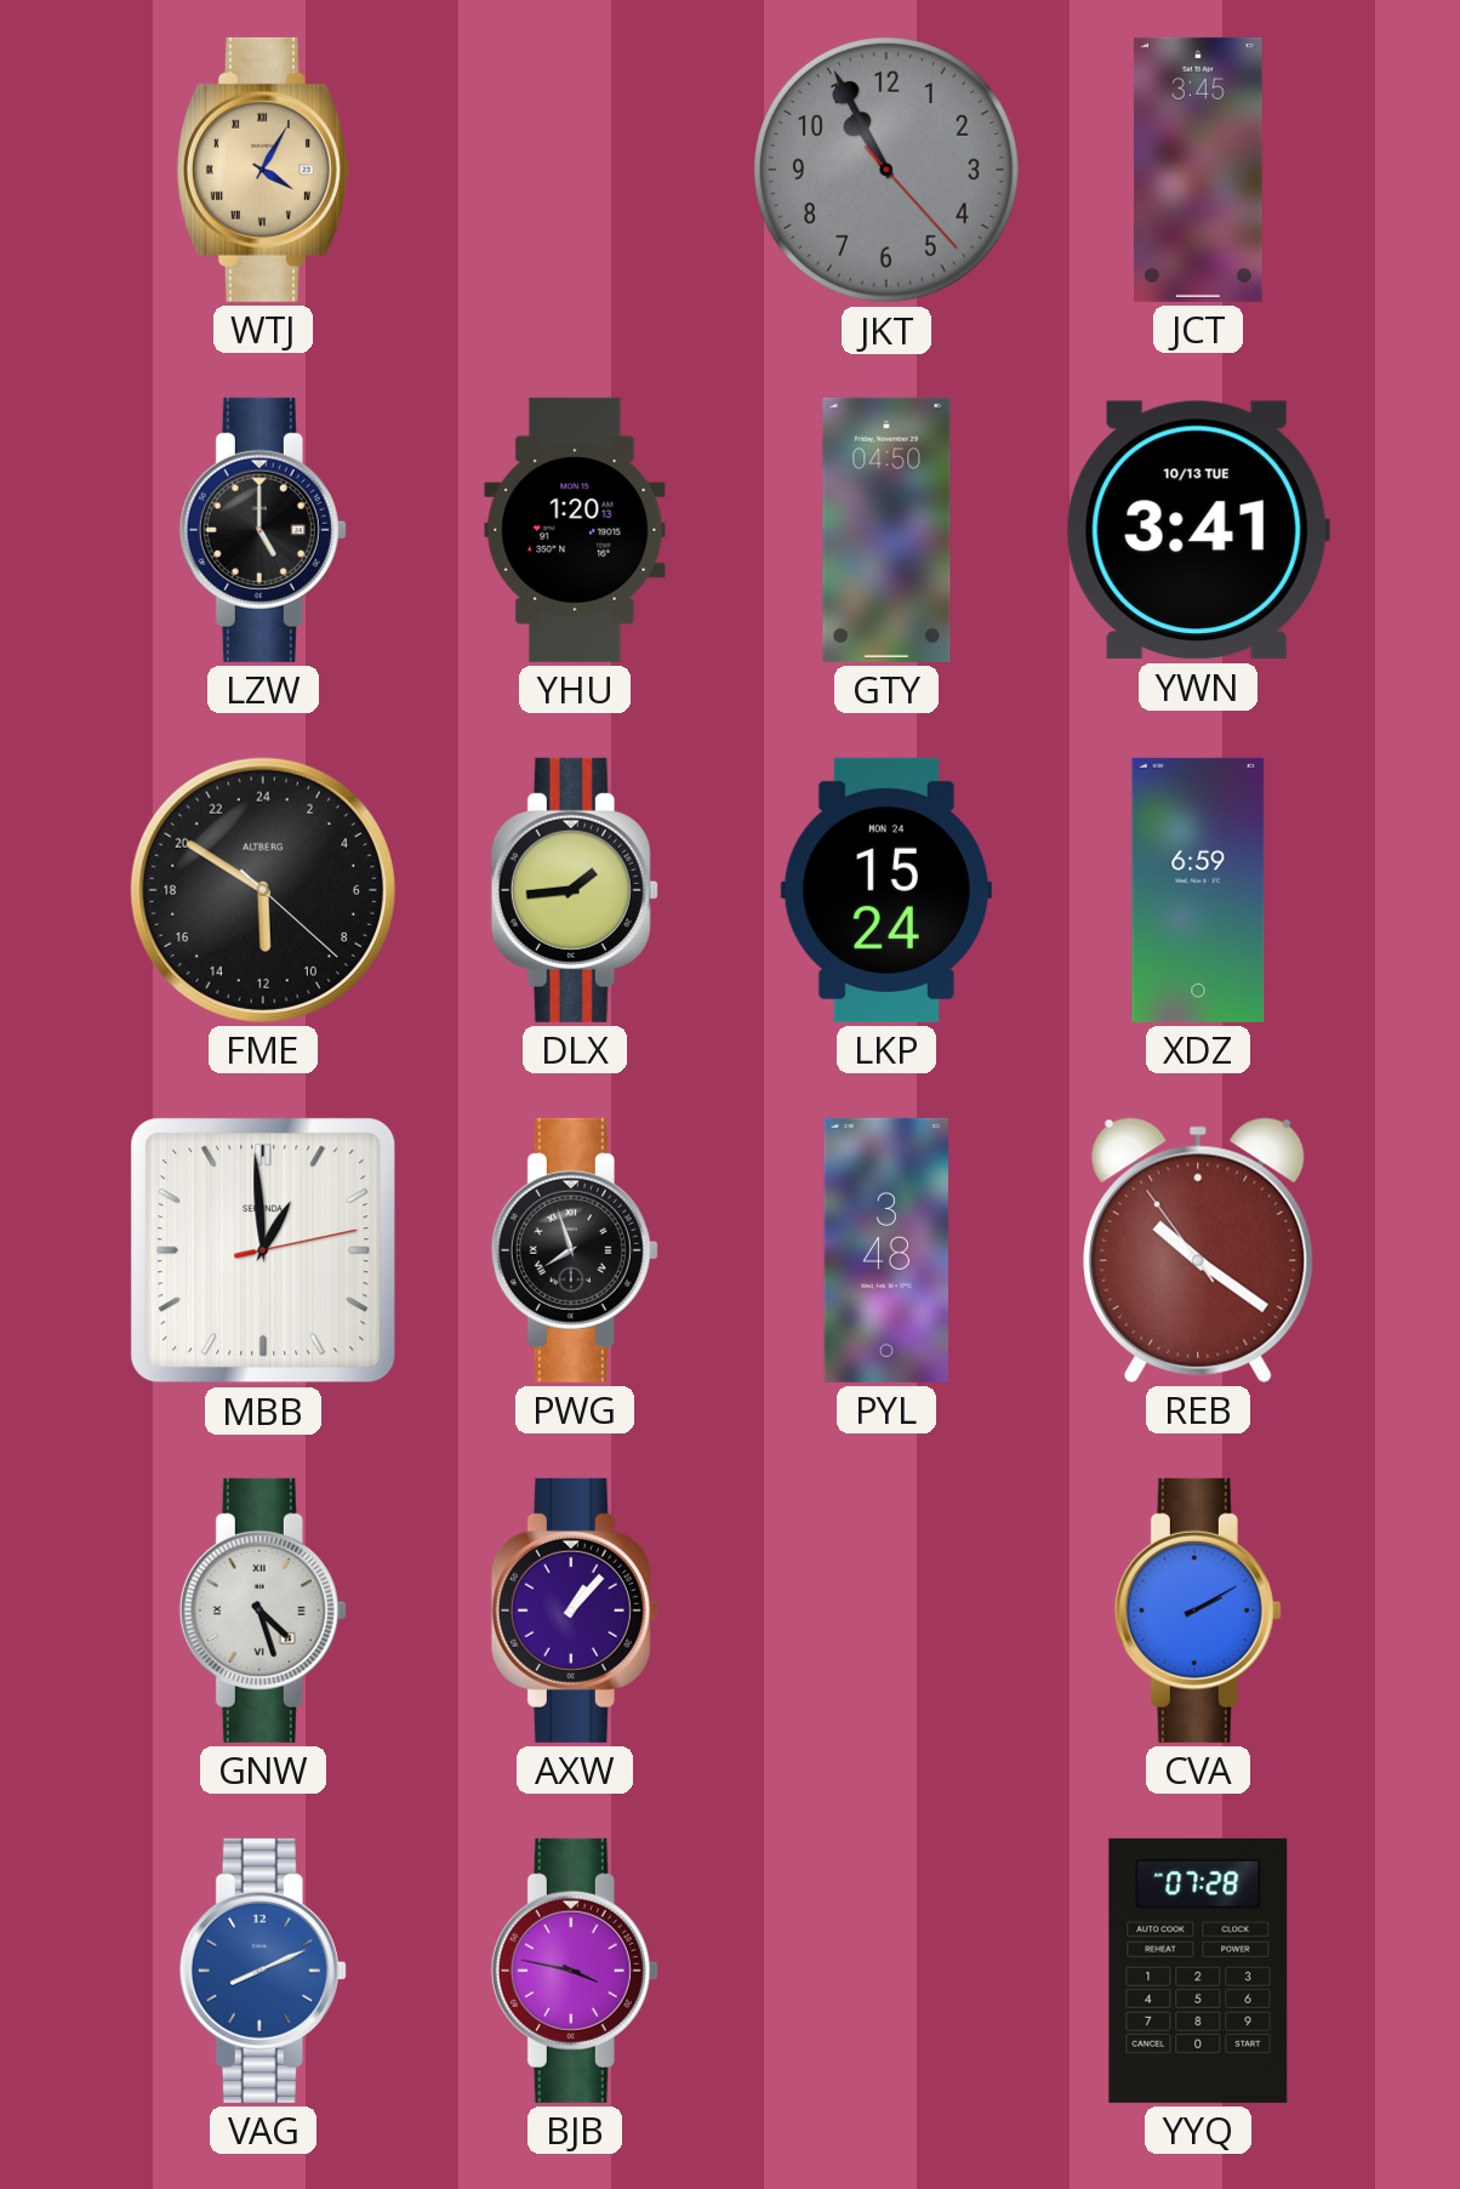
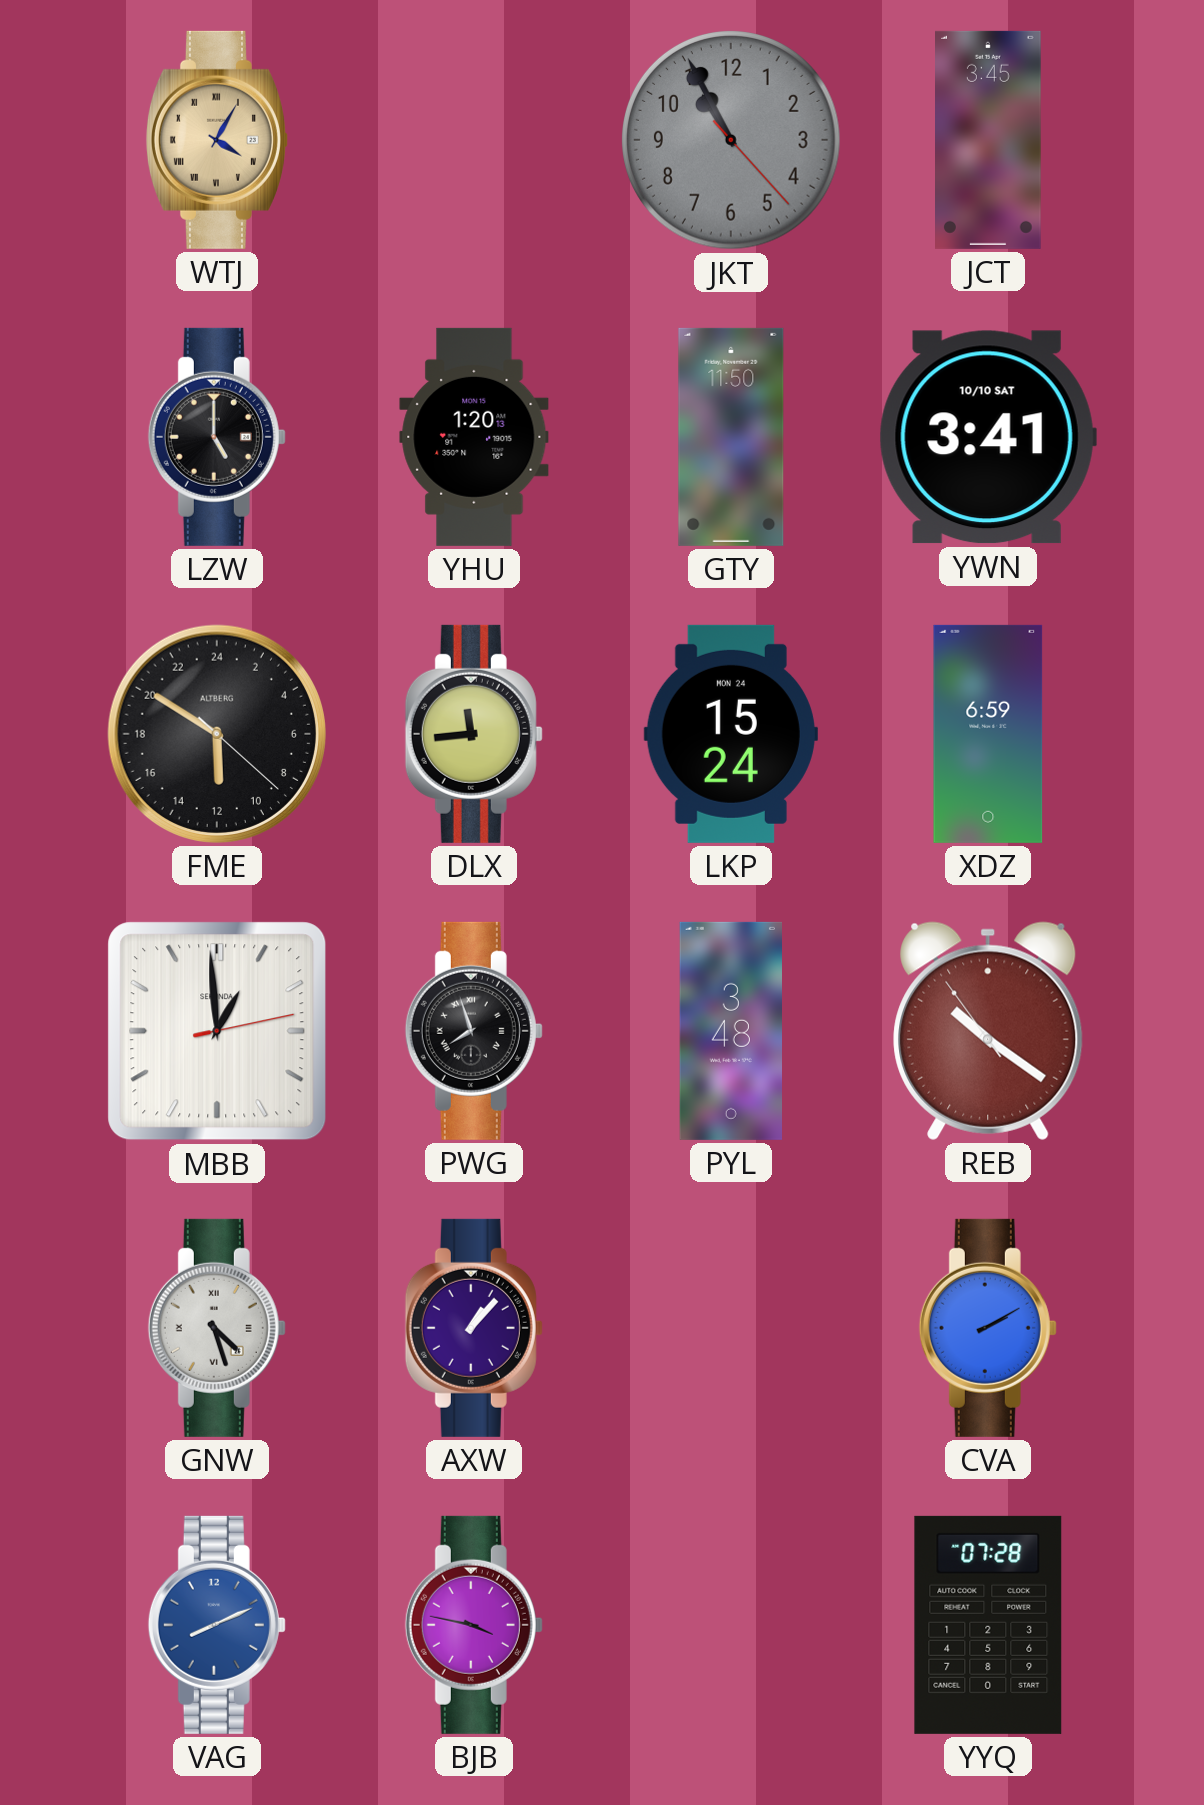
GTY: 04:50 -> 11:50 (731, 437)
YWN date: 10/13 TUE -> 10/10 SAT (988, 437)
DLX: 1:44 -> 11:44 (474, 734)
